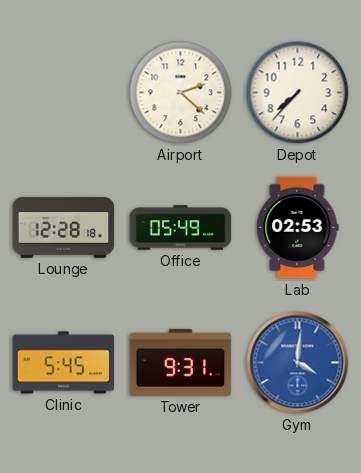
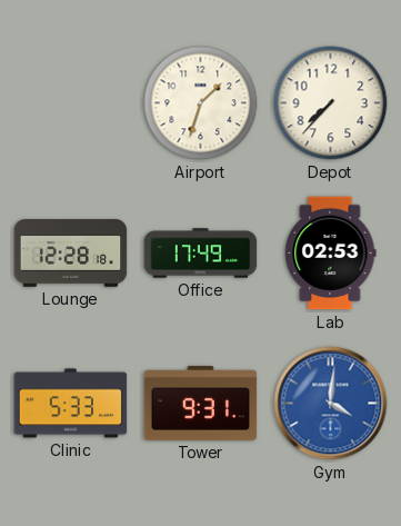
Airport: 2:22 -> 1:33 (201, 103)
Office: 05:49 -> 17:49 (201, 254)
Clinic: 5:45 -> 5:33 (71, 404)
